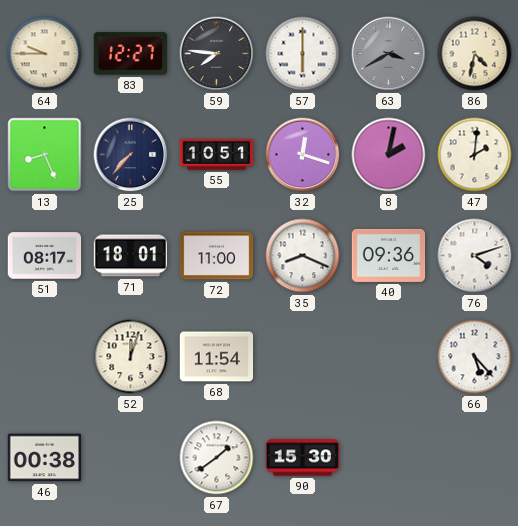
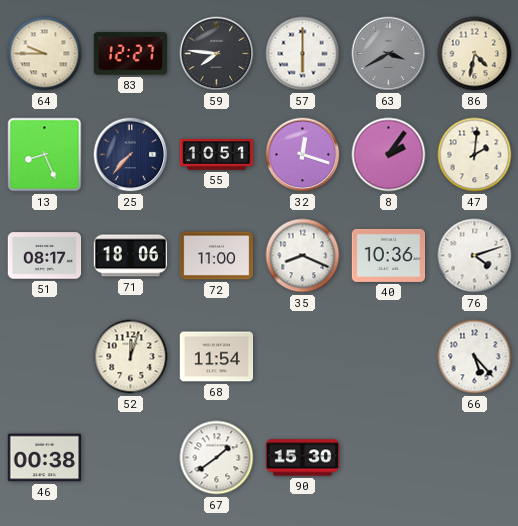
8: 2:02 -> 2:06 (389, 155)
71: 18:01 -> 18:06 (131, 256)
40: 09:36 -> 10:36 (389, 255)
